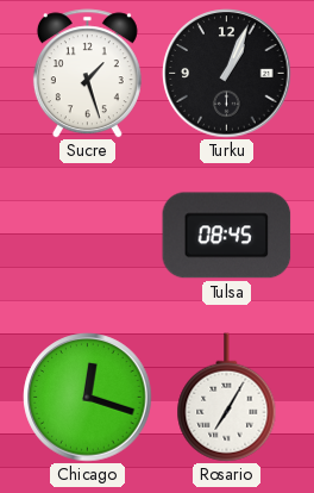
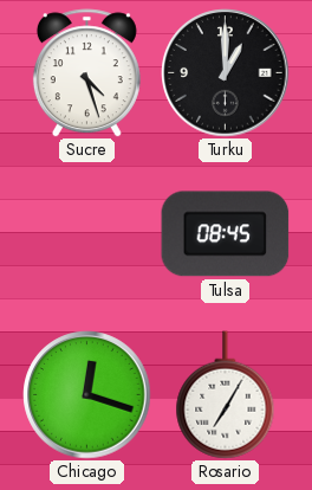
Sucre: 1:27 -> 4:27 (86, 73)
Turku: 1:04 -> 1:00 (226, 73)
